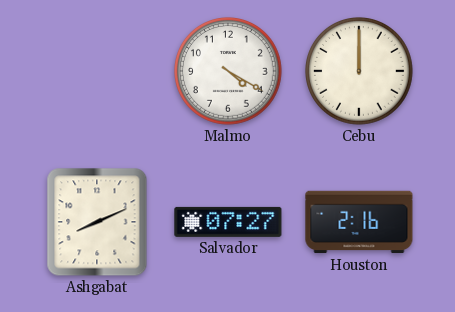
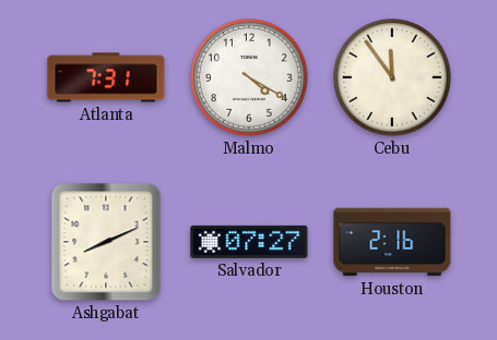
Atlanta: none -> 7:31 (106, 77)
Cebu: 12:00 -> 11:54 (393, 78)
